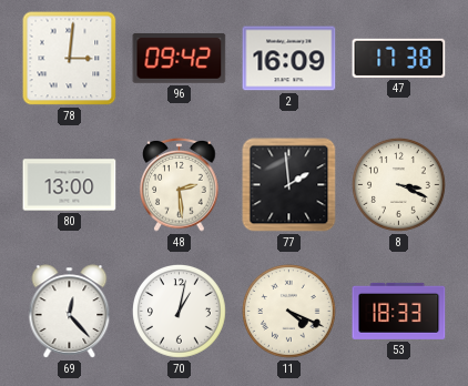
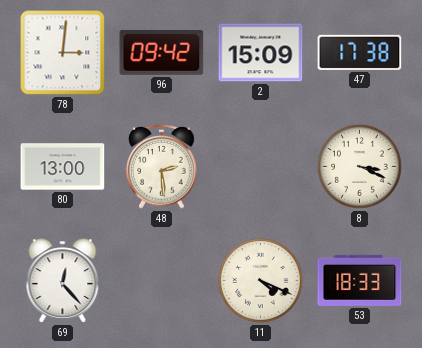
2: 16:09 -> 15:09 (261, 53)
77: 1:59 -> none (289, 185)
70: 1:02 -> none (180, 312)
